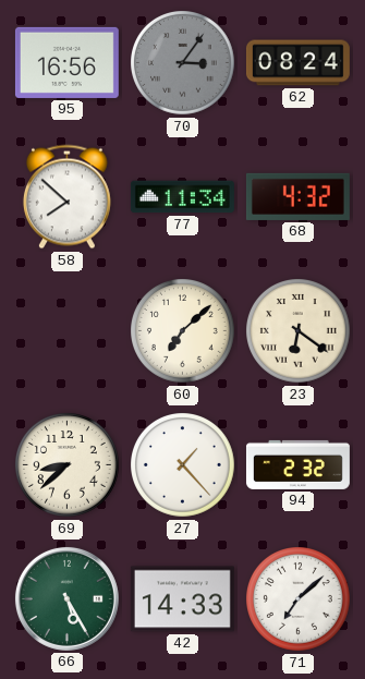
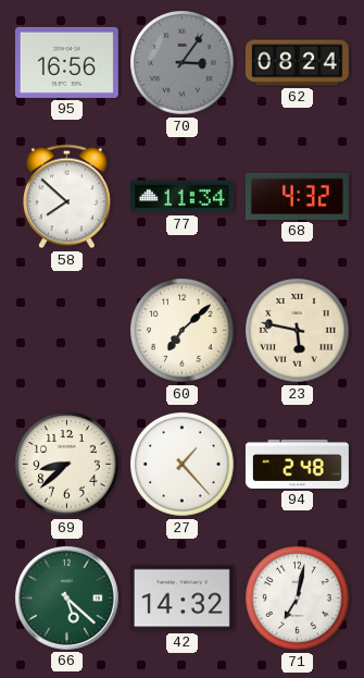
23: 6:21 -> 5:47 (298, 331)
94: 2:32 -> 2:48 (297, 464)
66: 5:25 -> 5:22 (66, 597)
42: 14:33 -> 14:32 (181, 599)
71: 7:08 -> 7:02 (298, 599)
